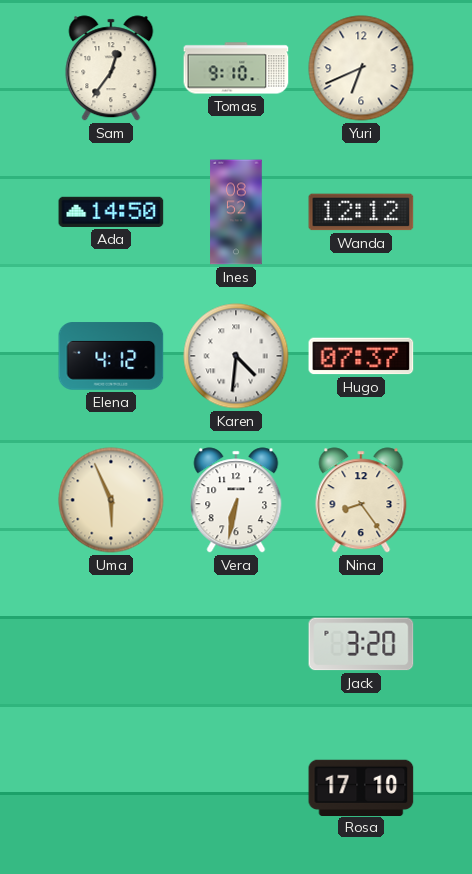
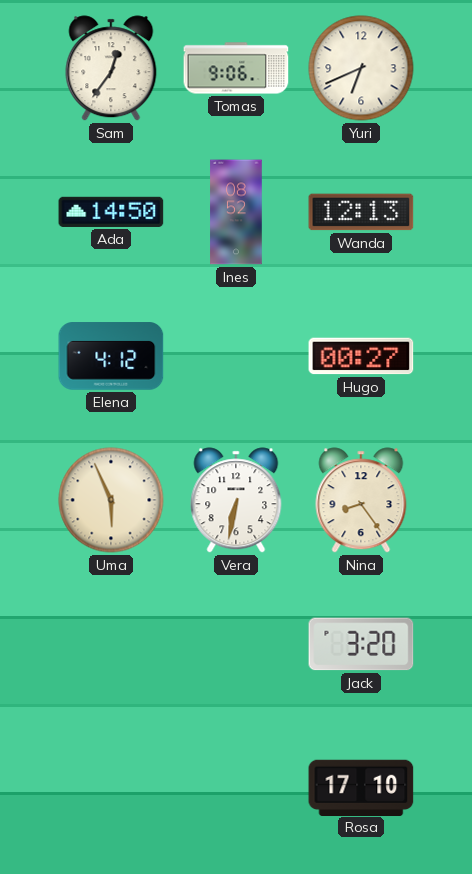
Tomas: 9:10 -> 9:06 (236, 68)
Wanda: 12:12 -> 12:13 (361, 212)
Karen: 4:31 -> none (236, 356)
Hugo: 07:37 -> 00:27 (361, 356)
